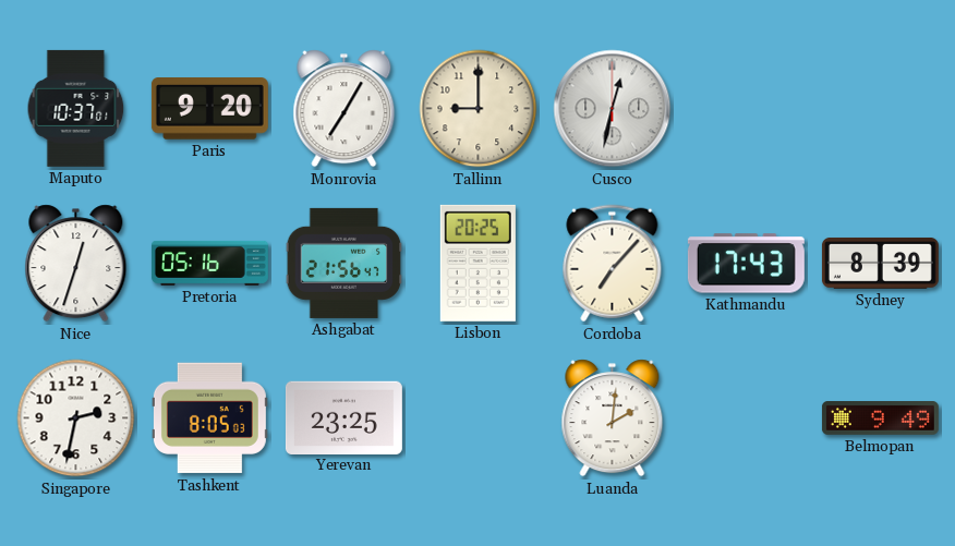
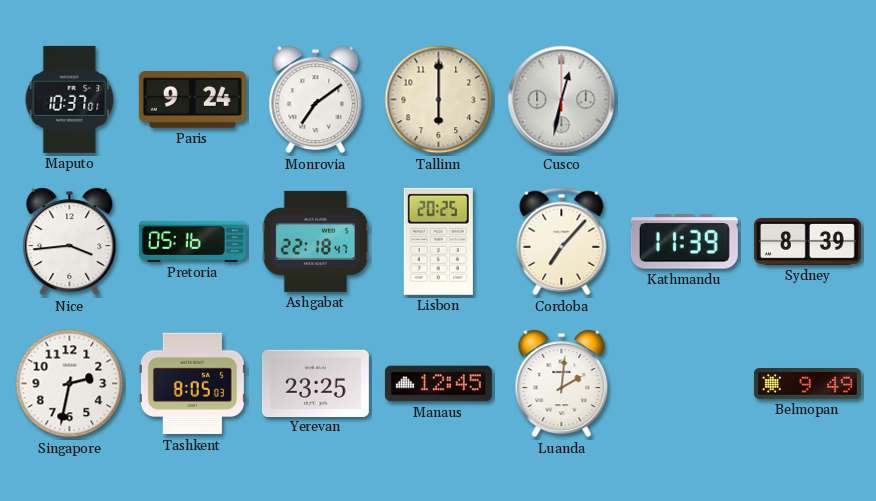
Paris: 9:20 -> 9:24 (192, 100)
Monrovia: 7:05 -> 7:09 (316, 100)
Tallinn: 9:00 -> 6:00 (439, 100)
Nice: 12:33 -> 3:44 (70, 242)
Ashgabat: 21:56 -> 22:18 (316, 241)
Kathmandu: 17:43 -> 11:39 (684, 242)
Manaus: none -> 12:45 (438, 384)
